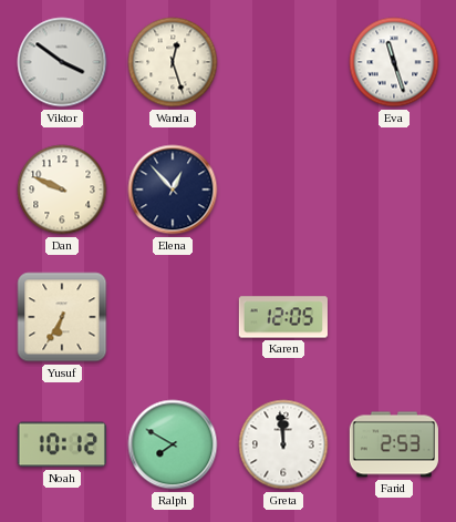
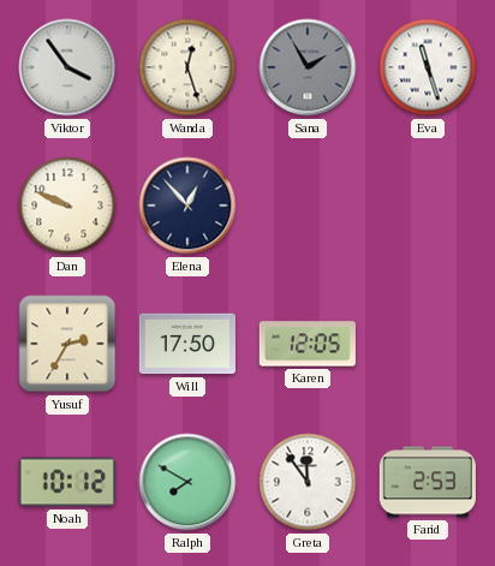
Viktor: 3:51 -> 3:54 (67, 67)
Sana: none -> 1:55 (308, 67)
Yusuf: 6:35 -> 2:35 (67, 344)
Will: none -> 17:50 (186, 344)
Greta: 11:59 -> 11:54 (308, 482)
